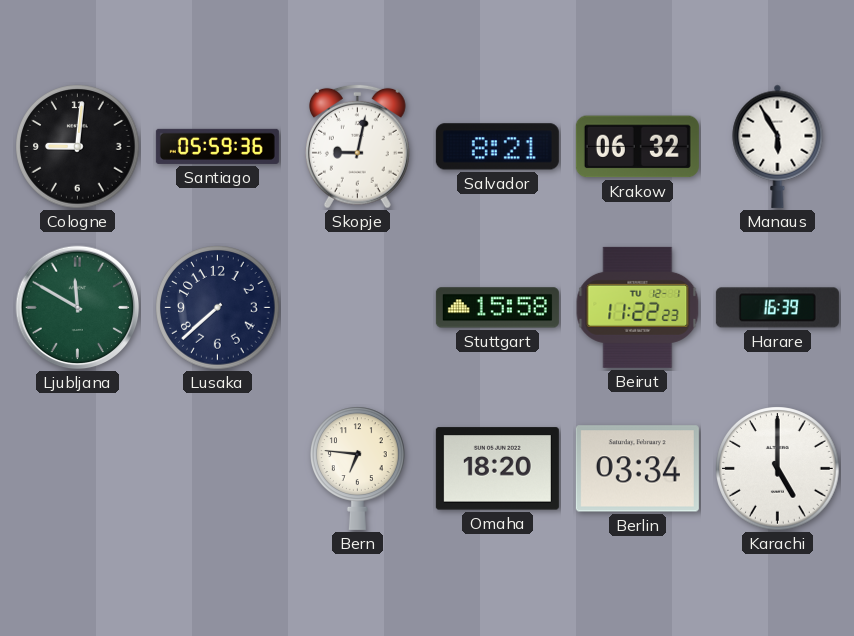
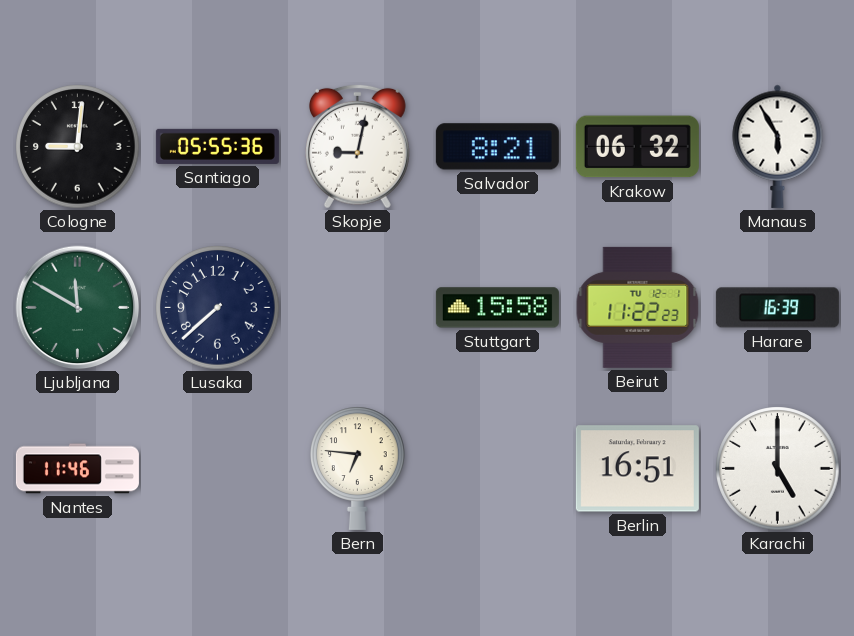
Santiago: 05:59 -> 05:55 (217, 146)
Nantes: none -> 11:46 (77, 469)
Omaha: 18:20 -> none (497, 469)
Berlin: 03:34 -> 16:51 (637, 469)
